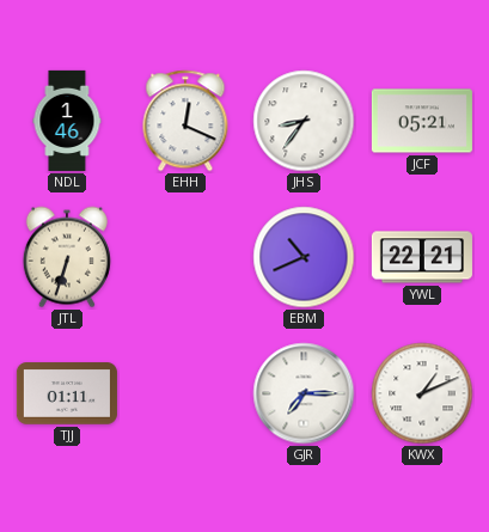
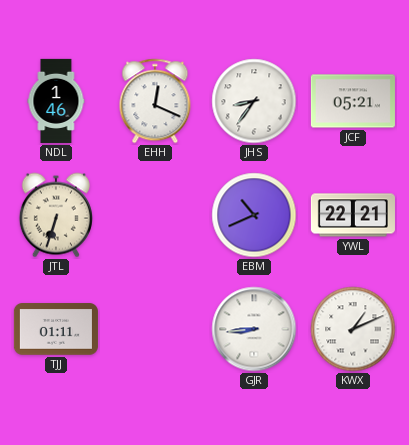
GJR: 7:15 -> 8:44 (254, 329)
